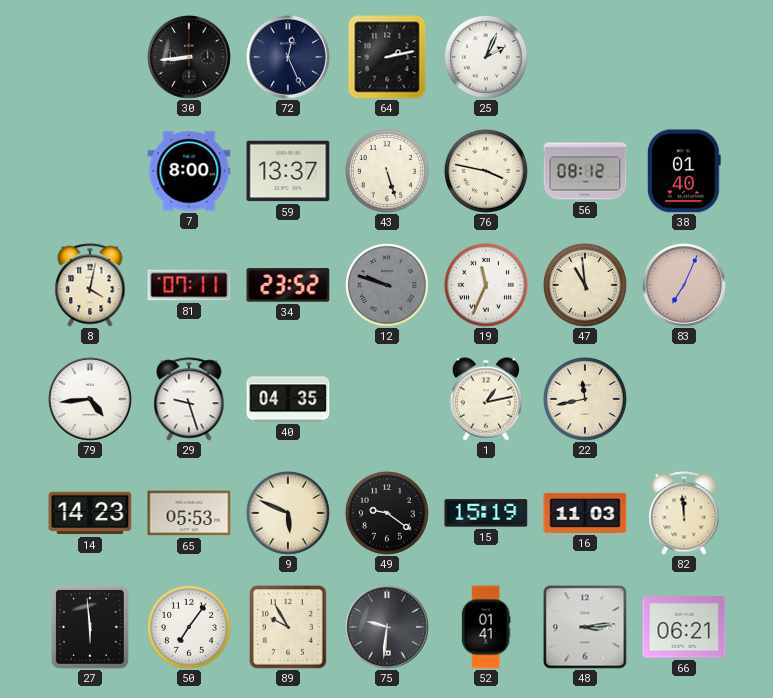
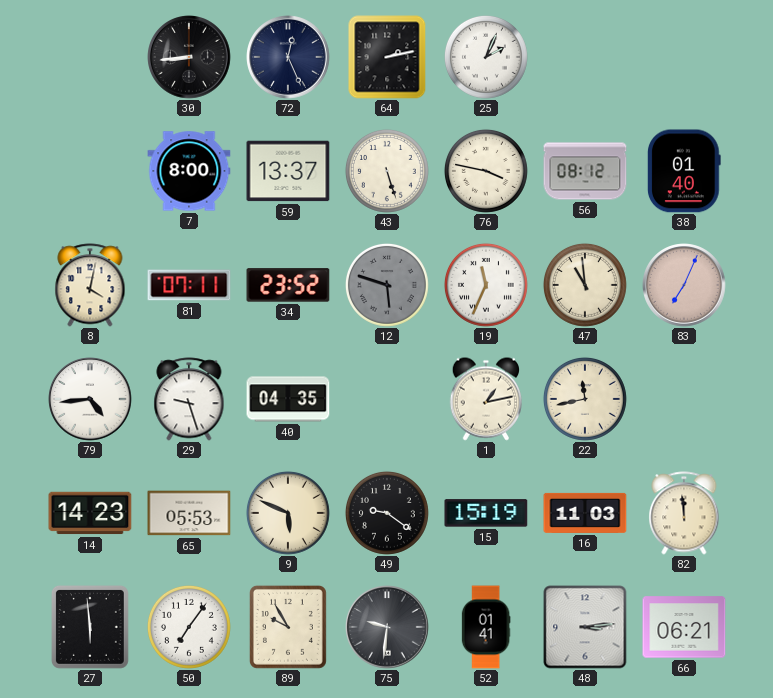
12: 9:48 -> 5:48 (387, 285)
